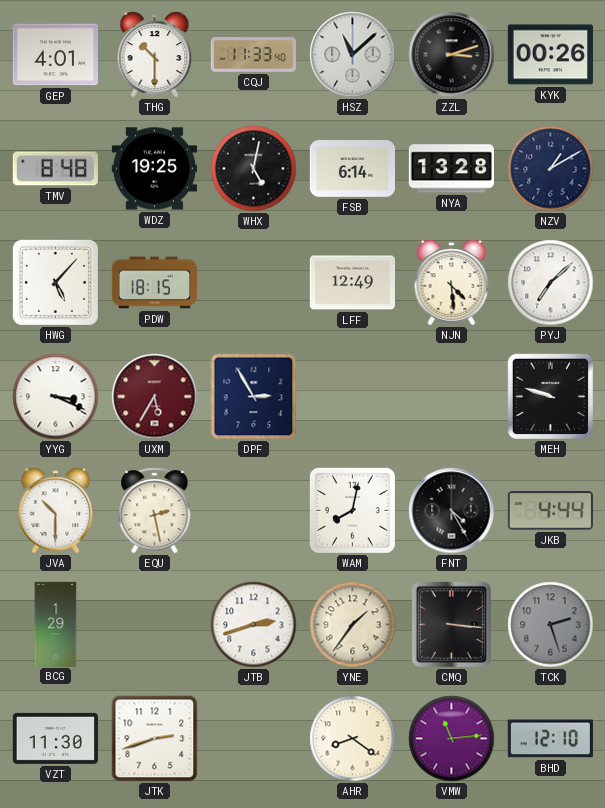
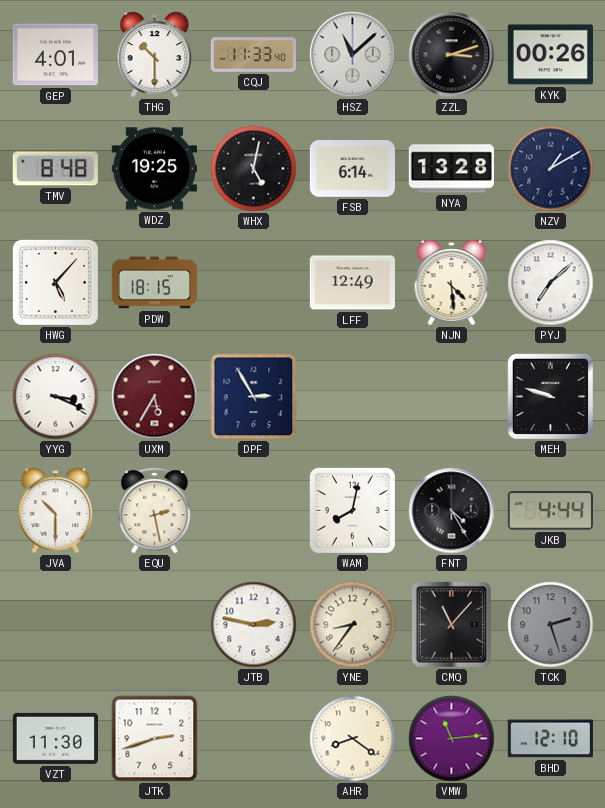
BCG: 1:29 -> none (56, 624)
JTB: 2:42 -> 2:47 (254, 625)
YNE: 1:36 -> 8:36 (353, 625)
CMQ: 3:16 -> 11:07 (451, 624)
